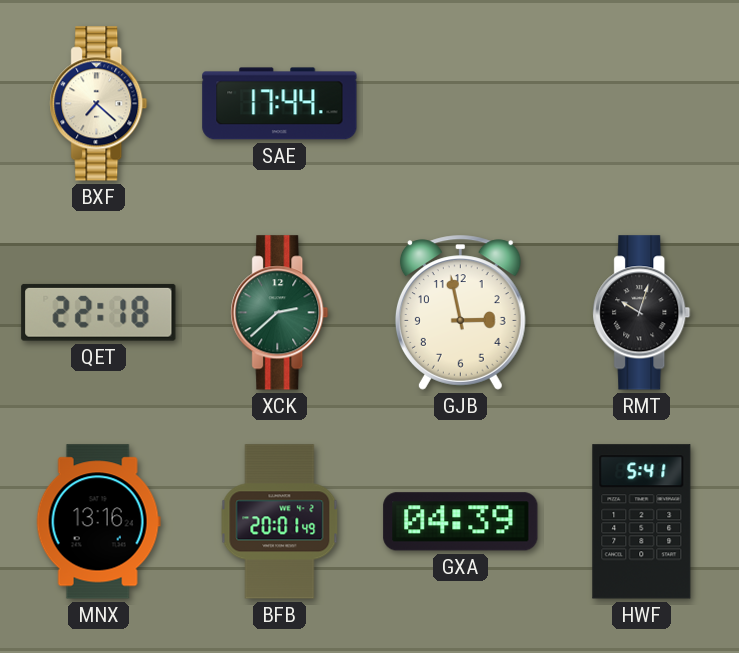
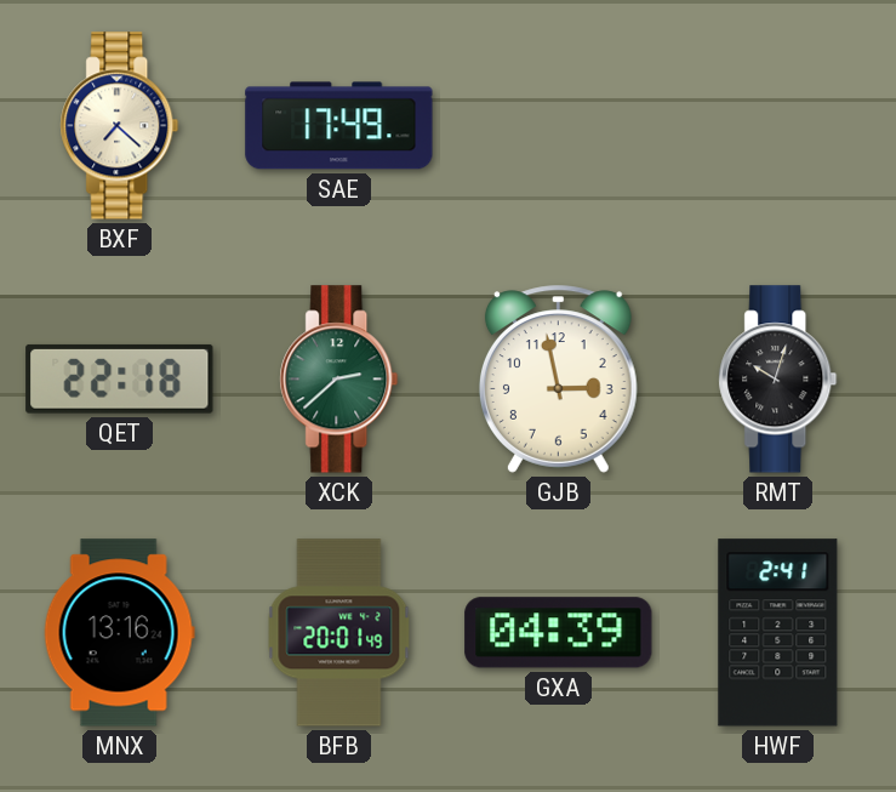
SAE: 17:44 -> 17:49 (339, 126)
HWF: 5:41 -> 2:41 (778, 633)
